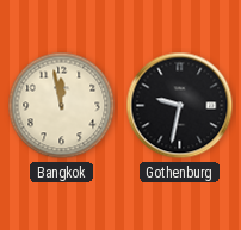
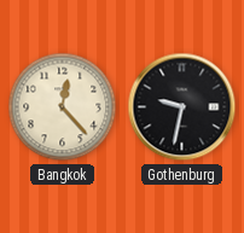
Bangkok: 11:58 -> 12:23 (63, 107)
